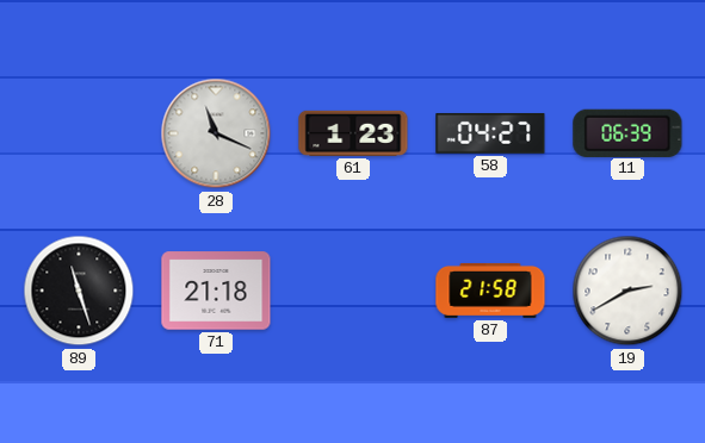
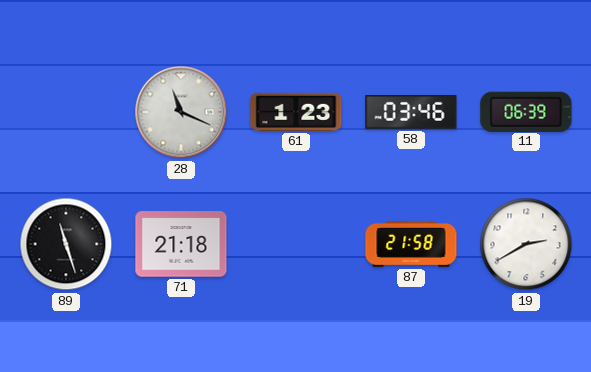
58: 04:27 -> 03:46 (411, 112)
